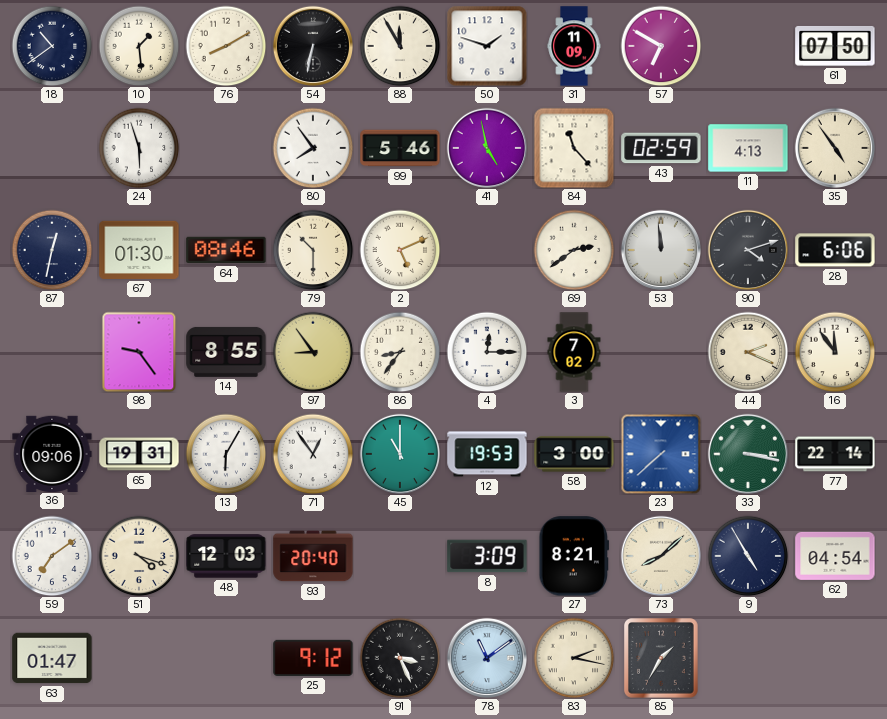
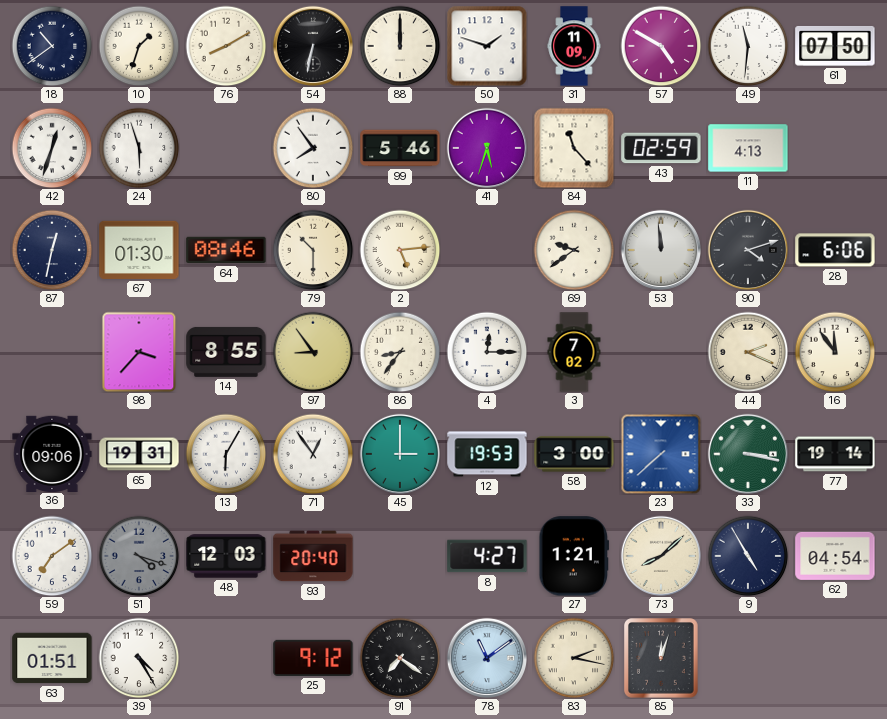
10: 1:29 -> 1:33 (139, 46)
88: 11:55 -> 12:00 (400, 46)
57: 6:50 -> 4:50 (661, 46)
49: none -> 11:31 (748, 46)
42: none -> 12:33 (52, 148)
41: 4:58 -> 5:33 (486, 147)
35: 4:54 -> none (834, 147)
2: 5:11 -> 5:14 (400, 250)
69: 2:39 -> 9:39 (574, 250)
98: 9:24 -> 3:37 (139, 352)
45: 11:00 -> 3:00 (399, 453)
77: 22:14 -> 19:14 (835, 454)
51 dial: cream -> grey (139, 556)
8: 3:09 -> 4:27 (487, 556)
27: 8:21 -> 1:21 (574, 556)
63: 01:47 -> 01:51 (52, 658)
39: none -> 4:25 (139, 658)
91: 3:26 -> 7:21 (400, 658)
85: 1:35 -> 12:03 (661, 658)
